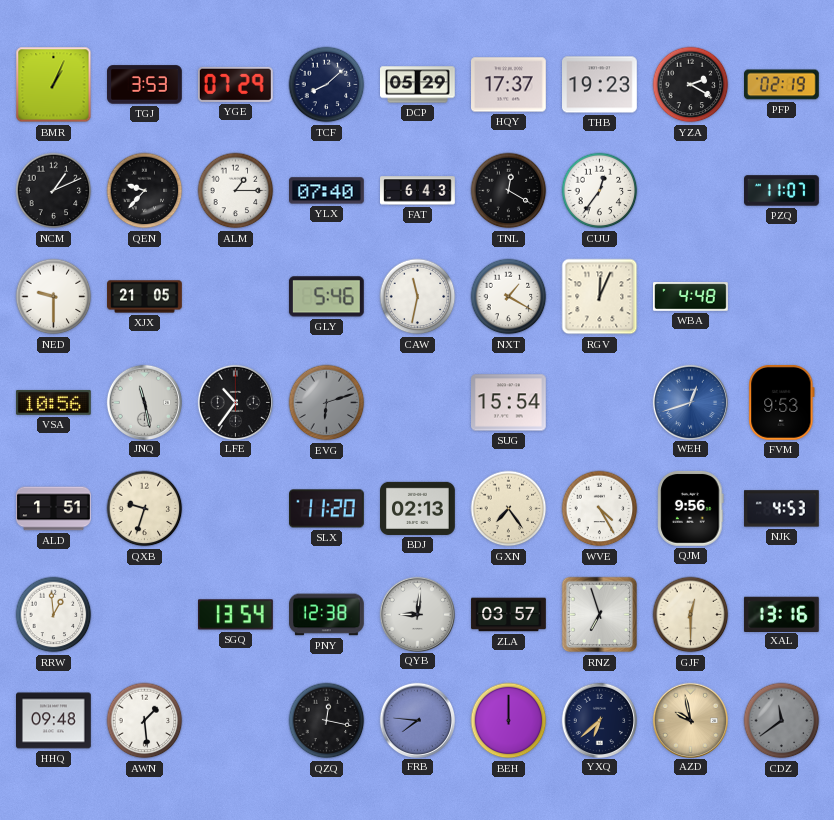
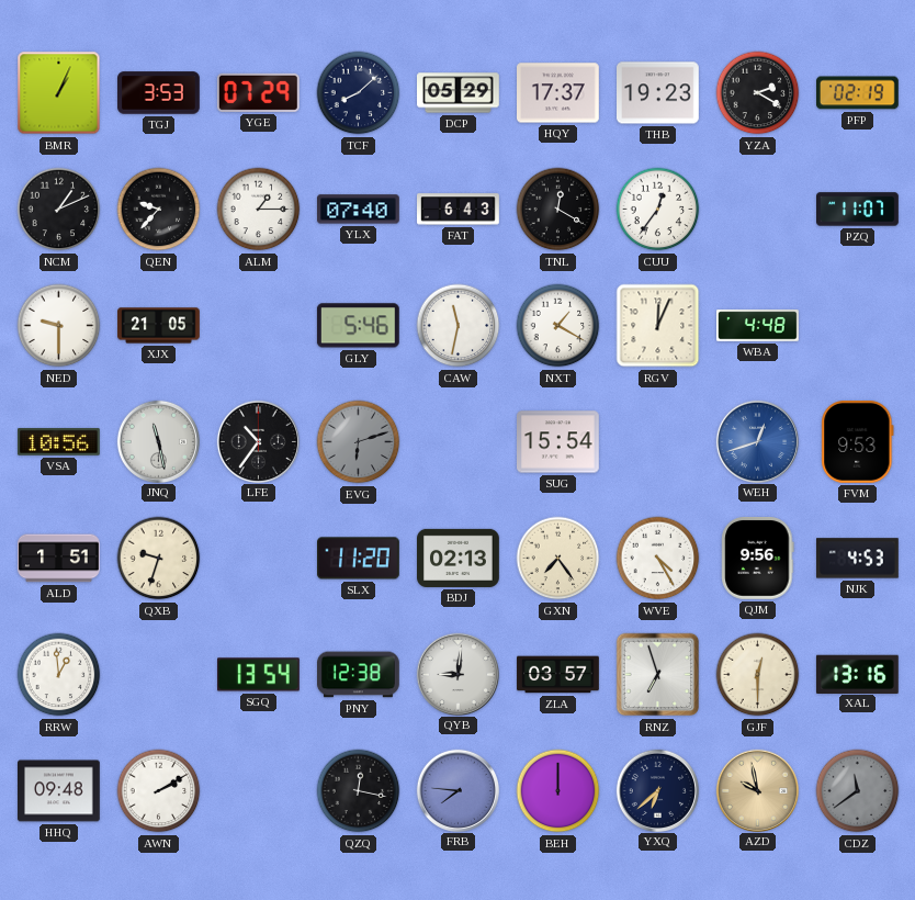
AWN: 1:29 -> 2:10 (159, 791)
